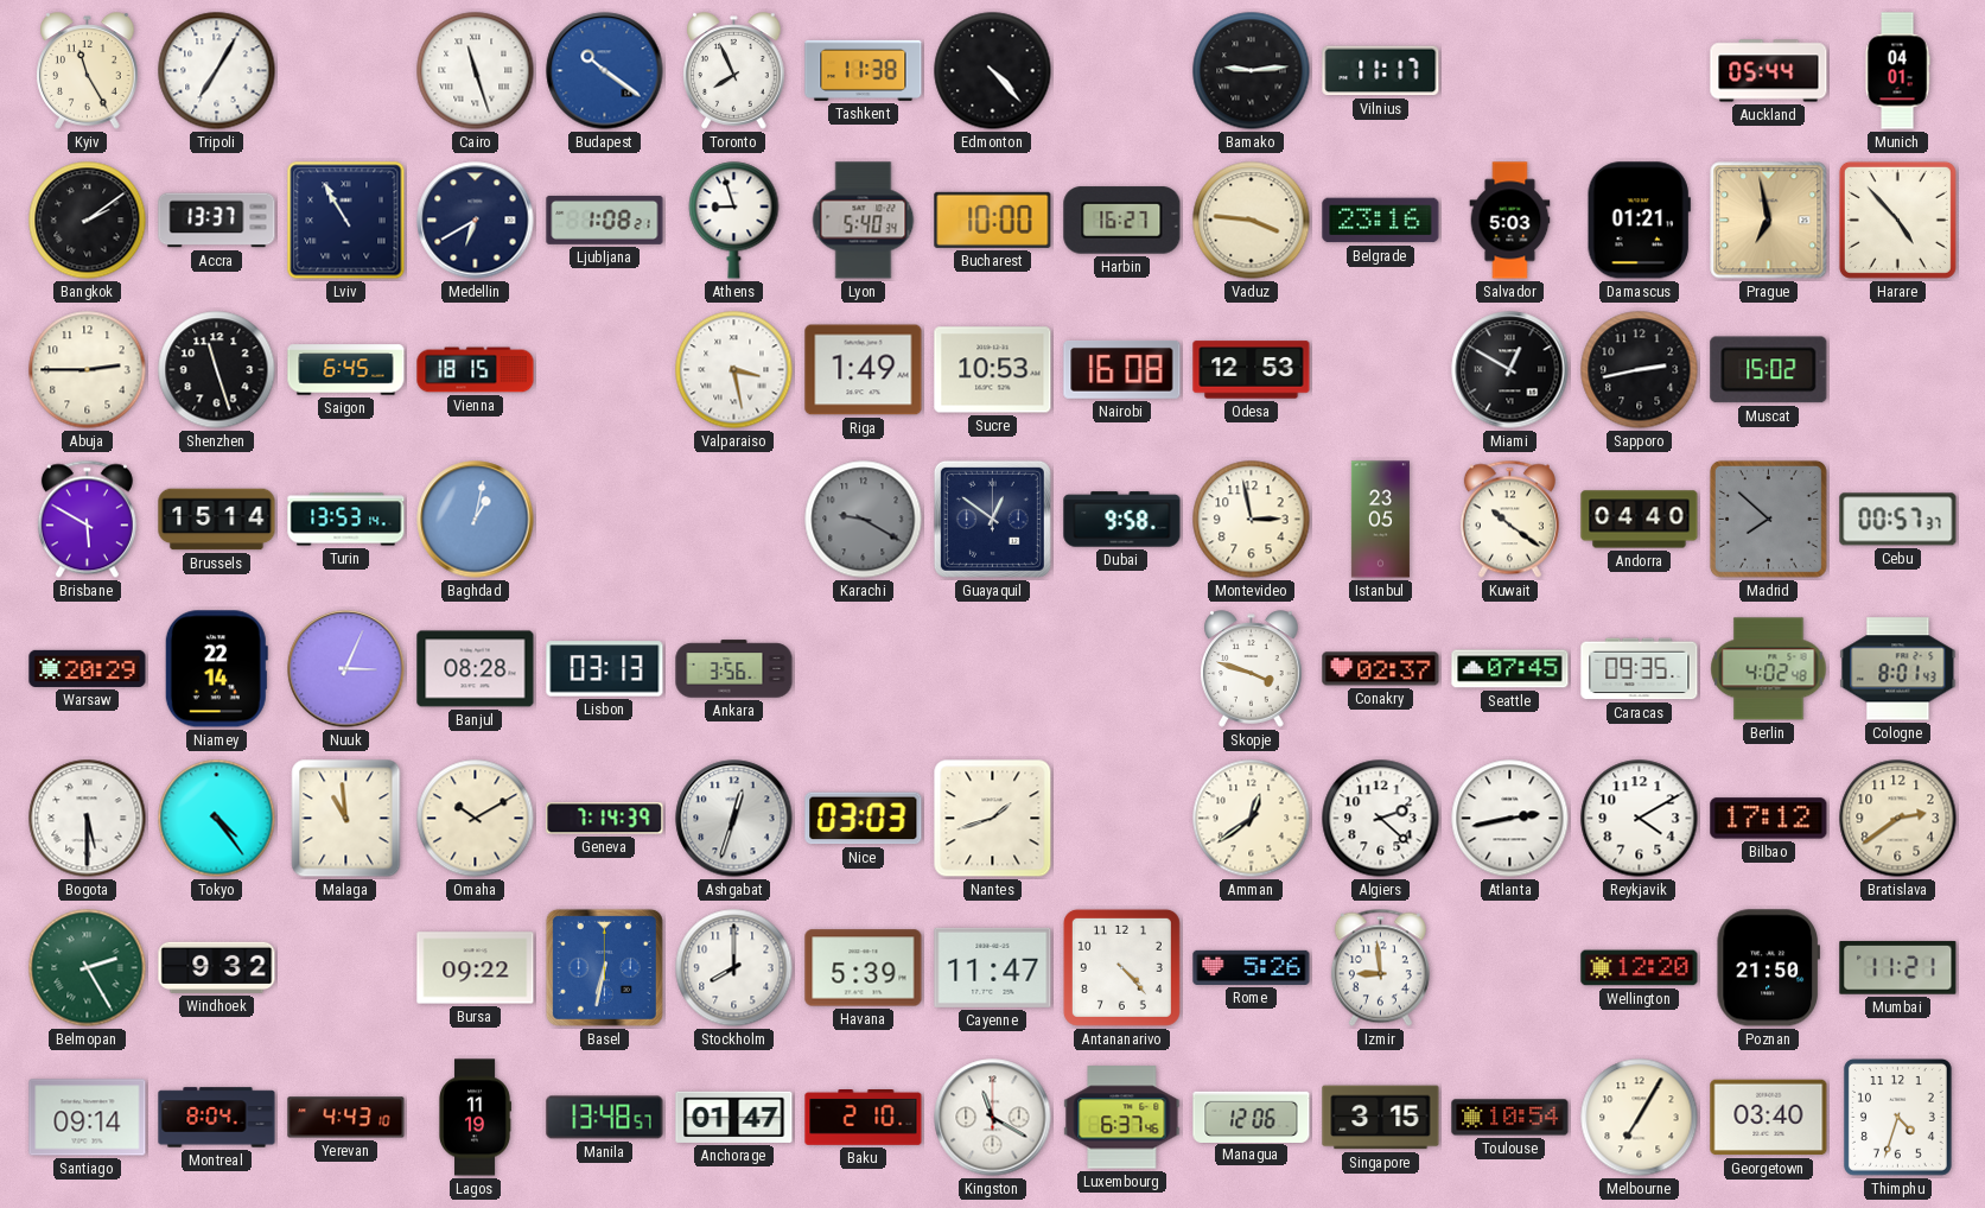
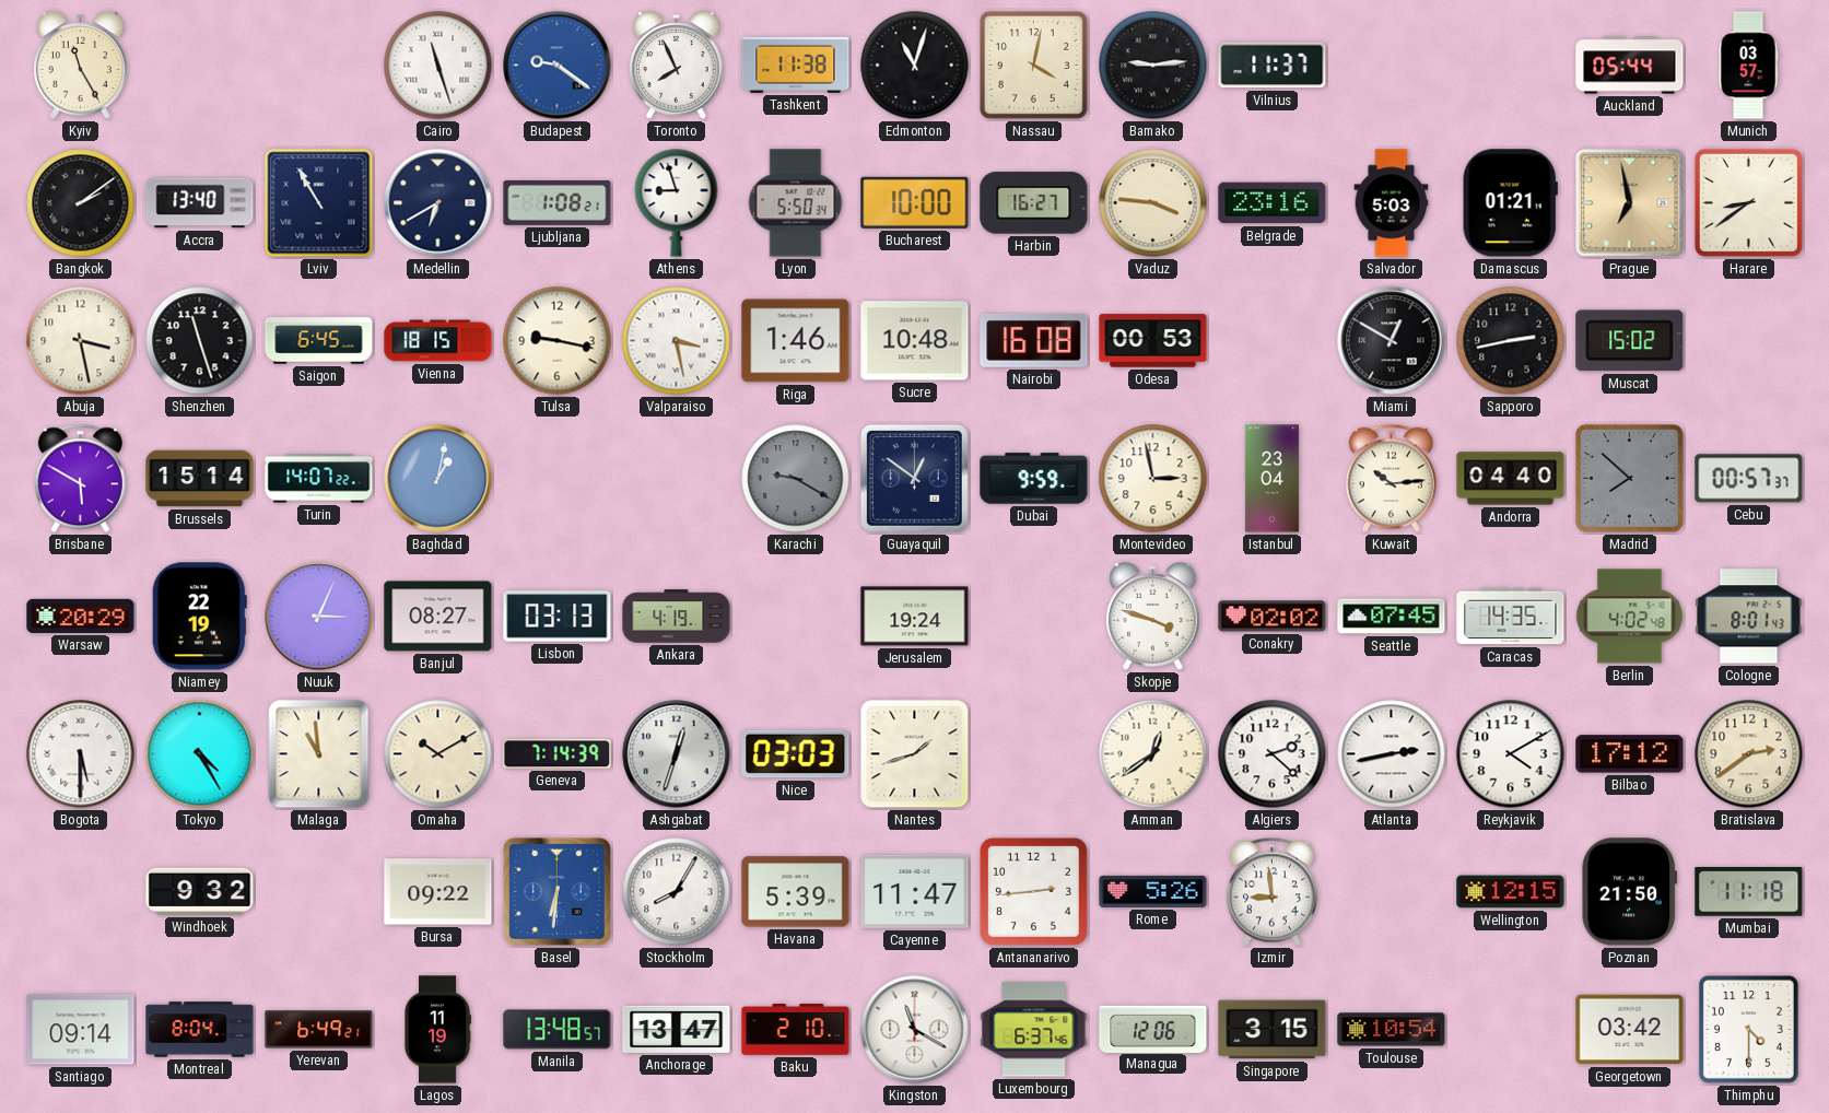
Tripoli: 7:05 -> none (217, 71)
Budapest: 10:21 -> 9:21 (558, 66)
Edmonton: 4:23 -> 11:03 (915, 66)
Nassau: none -> 4:02 (1033, 65)
Vilnius: 11:17 -> 11:37 (1273, 66)
Munich: 04:01 -> 03:57 (1748, 66)
Accra: 13:37 -> 13:40 (200, 203)
Lyon: 5:40 -> 5:50 (796, 203)
Harare: 4:53 -> 8:39 (1748, 202)
Abuja: 2:45 -> 3:28 (81, 341)
Tulsa: none -> 9:17 (558, 341)
Riga: 1:49 -> 1:46 (796, 341)
Sucre: 10:53 -> 10:48 (915, 341)
Odesa: 12:53 -> 00:53 (1153, 341)
Turin: 13:53 -> 14:07 (319, 479)
Dubai: 9:58 -> 9:59 (1034, 479)
Istanbul: 23:05 -> 23:04 (1271, 479)
Kuwait: 10:21 -> 10:14 (1391, 479)
Niamey: 22:14 -> 22:19 (199, 617)
Banjul: 08:28 -> 08:27 (438, 617)
Ankara: 3:56 -> 4:19 (677, 617)
Jerusalem: none -> 19:24 (915, 617)
Conakry: 02:37 -> 02:02 (1273, 617)
Caracas: 09:35 -> 14:35 (1511, 617)
Tokyo: 4:24 -> 4:25 (200, 754)
Belmopan: 2:25 -> none (88, 968)
Basel: 6:32 -> 6:31 (556, 891)
Stockholm: 8:00 -> 8:05 (677, 892)
Antananarivo: 4:23 -> 2:44 (1033, 891)
Wellington: 12:20 -> 12:15 (1511, 892)
Mumbai: 11:21 -> 11:18 (1749, 892)
Yerevan: 4:43 -> 6:49 (319, 1030)
Anchorage: 01:47 -> 13:47 (677, 1029)
Melbourne: 7:05 -> none (1640, 1118)
Georgetown: 03:40 -> 03:42 (1630, 1030)
Thimphu: 4:33 -> 4:30 (1748, 1029)
